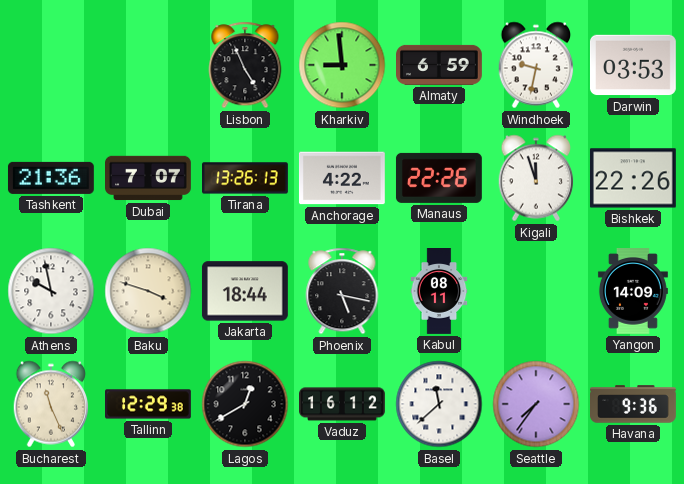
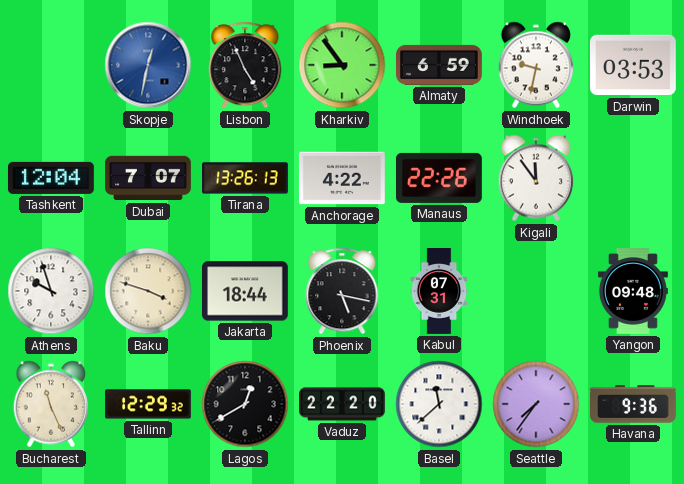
Skopje: none -> 12:32 (148, 65)
Kharkiv: 8:59 -> 8:54 (342, 65)
Tashkent: 21:36 -> 12:04 (51, 178)
Kigali: 11:57 -> 11:54 (536, 178)
Bishkek: 22:26 -> none (633, 178)
Athens: 9:58 -> 9:57 (51, 291)
Kabul: 08:11 -> 07:31 (439, 291)
Yangon: 14:09 -> 09:48 (633, 292)
Tallinn: 12:29:38 -> 12:29:32 (149, 404)
Vaduz: 16:12 -> 22:20 (343, 404)
